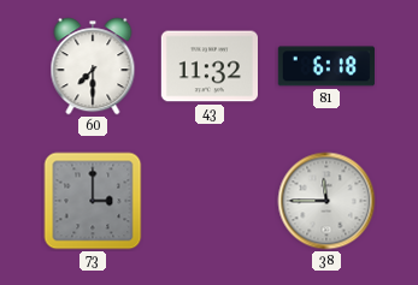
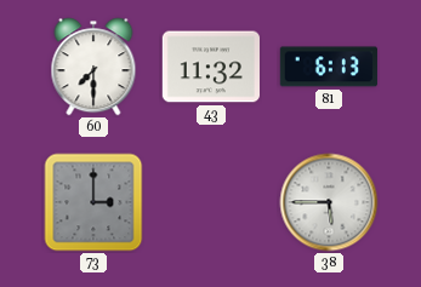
81: 6:18 -> 6:13 (329, 67)
38: 11:45 -> 5:45 (329, 202)
